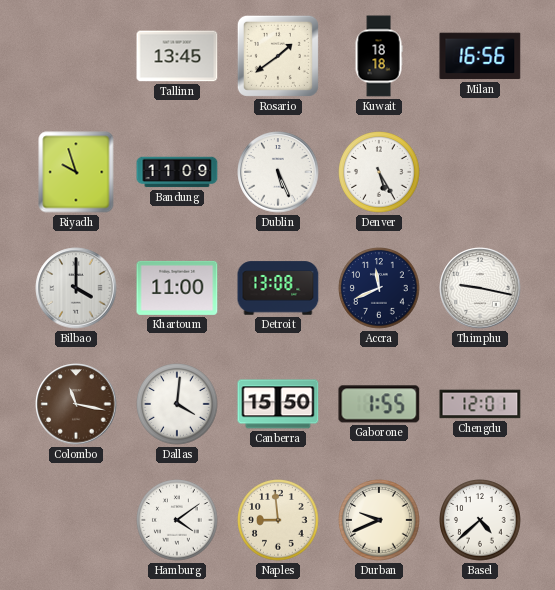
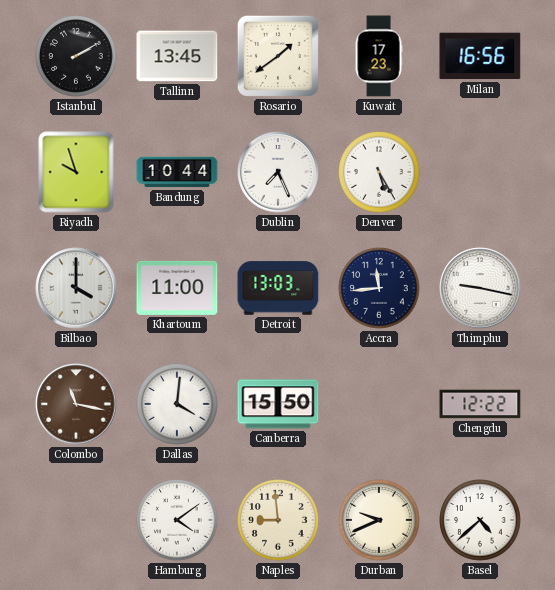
Istanbul: none -> 2:10 (76, 56)
Kuwait: 18:18 -> 17:23 (379, 56)
Bandung: 11:09 -> 10:44 (177, 172)
Dublin: 5:26 -> 7:26 (278, 172)
Detroit: 13:08 -> 13:03 (278, 288)
Accra: 11:41 -> 11:44 (379, 288)
Gaborone: 1:55 -> none (379, 404)
Chengdu: 12:01 -> 12:22 (480, 404)
